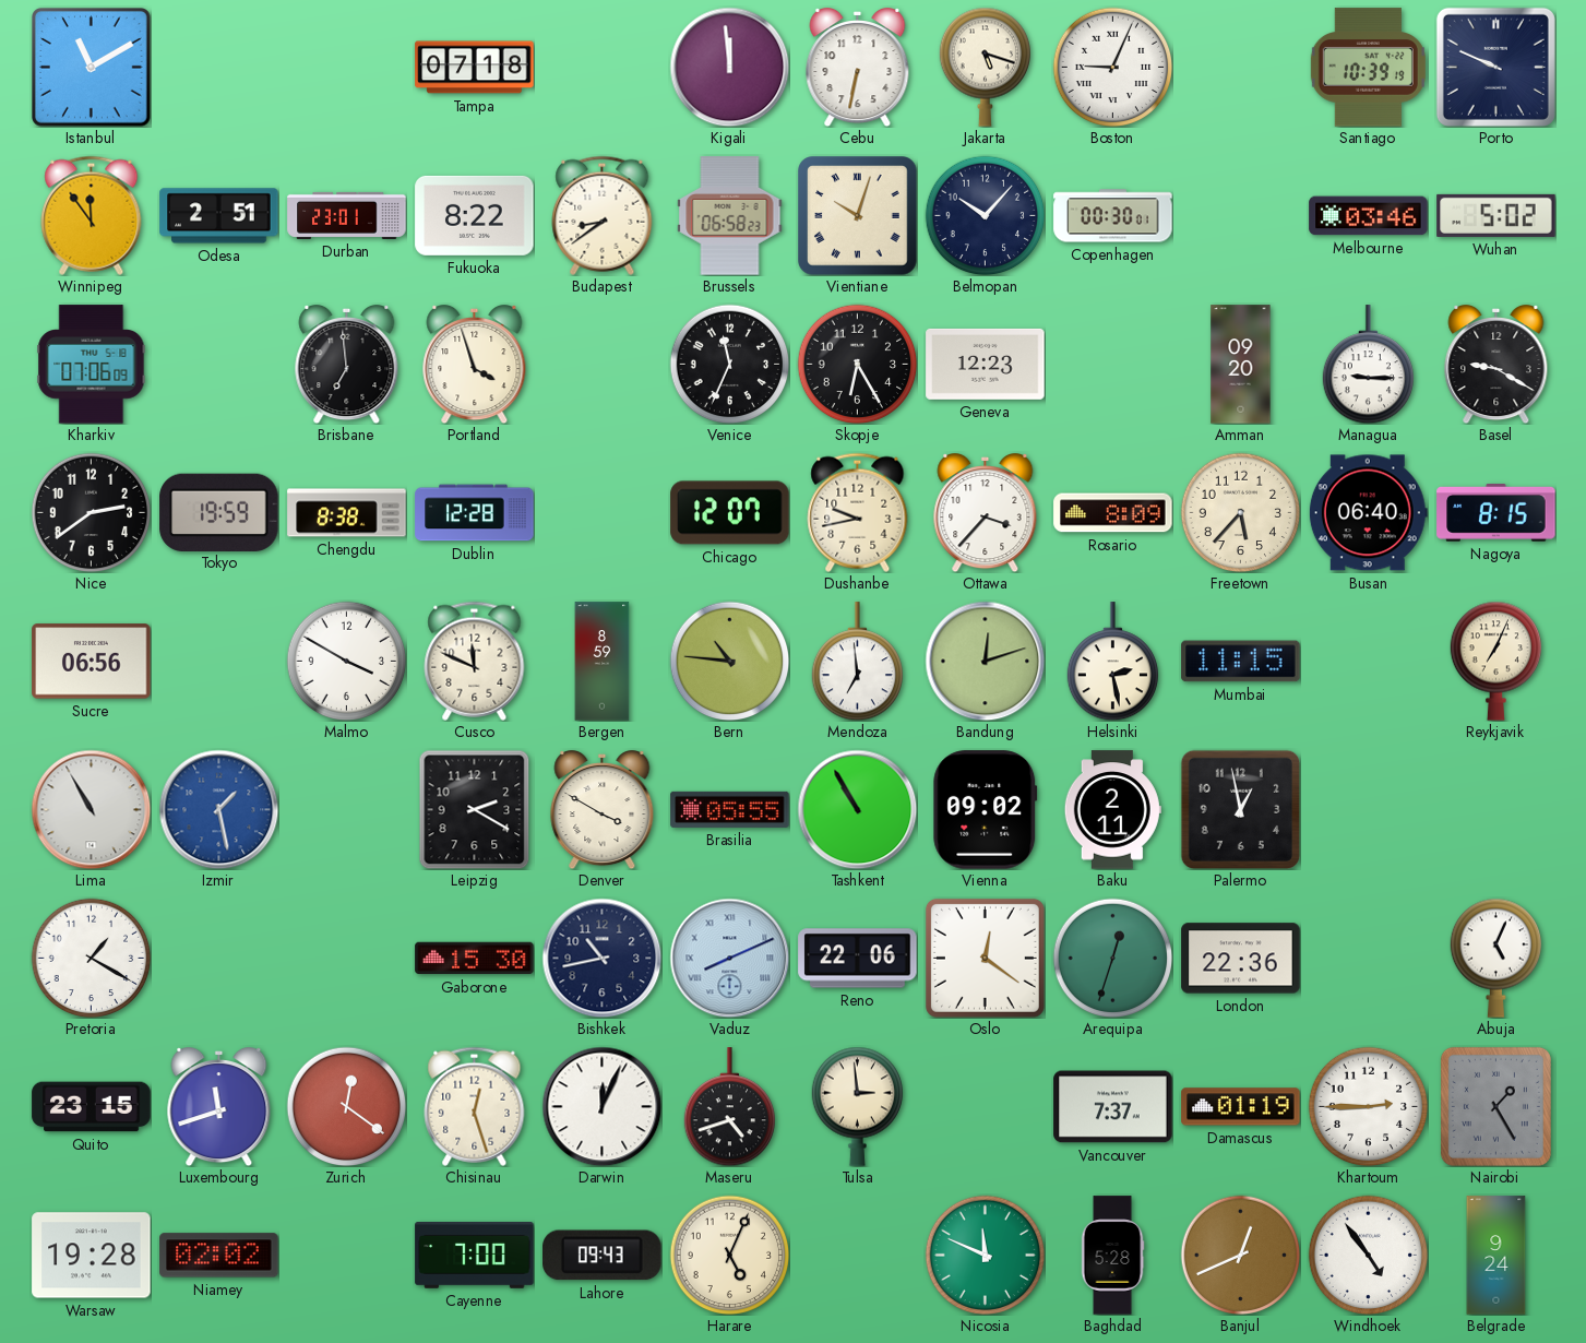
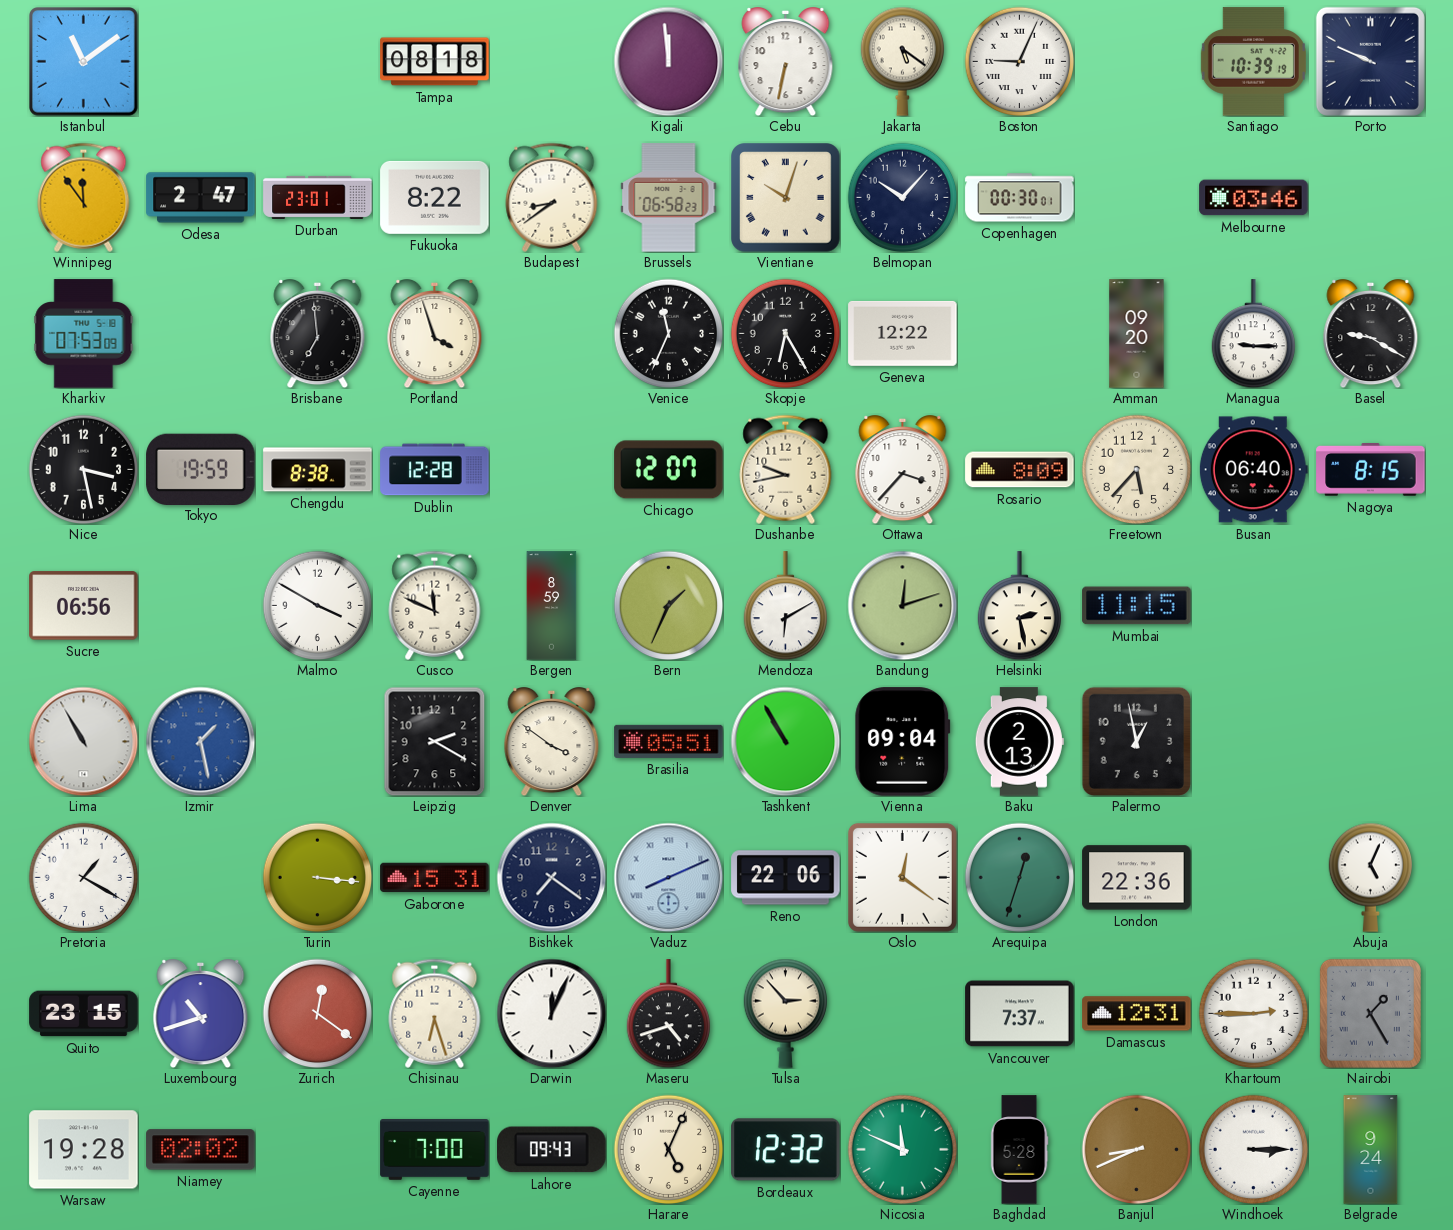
Istanbul: 11:10 -> 11:09 (84, 62)
Tampa: 07:18 -> 08:18 (435, 62)
Jakarta: 5:18 -> 5:21 (902, 61)
Odesa: 2:51 -> 2:47 (201, 198)
Wuhan: 5:02 -> none (1496, 215)
Kharkiv: 07:06 -> 07:53 (84, 334)
Geneva: 12:23 -> 12:22 (903, 333)
Nice: 2:39 -> 3:28 (83, 469)
Bern: 10:46 -> 1:34 (668, 605)
Mendoza: 6:59 -> 6:10 (785, 606)
Reykjavik: 7:04 -> none (1495, 661)
Denver: 3:50 -> 3:51 (552, 742)
Brasilia: 05:55 -> 05:51 (669, 741)
Vienna: 09:02 -> 09:04 (903, 742)
Baku: 2:11 -> 2:13 (1019, 742)
Turin: none -> 3:16 (317, 877)
Gaborone: 15:30 -> 15:31 (435, 878)
Bishkek: 10:43 -> 7:21 (551, 877)
Luxembourg: 11:42 -> 10:42 (201, 1014)
Chisinau: 12:27 -> 6:27 (435, 1013)
Tulsa: 2:59 -> 2:53 (785, 1013)
Damascus: 01:19 -> 12:31 (1137, 1014)
Bordeaux: none -> 12:32 (786, 1150)
Banjul: 12:41 -> 8:41 (1136, 1149)
Windhoek: 4:54 -> 3:15 (1253, 1149)
